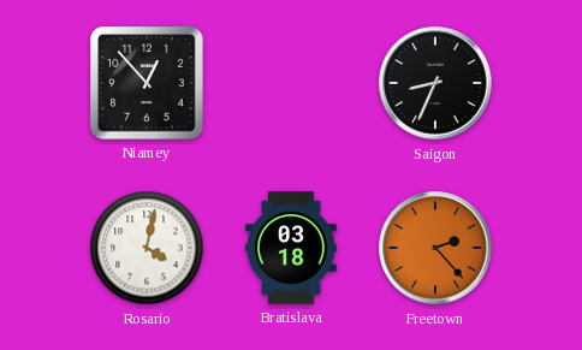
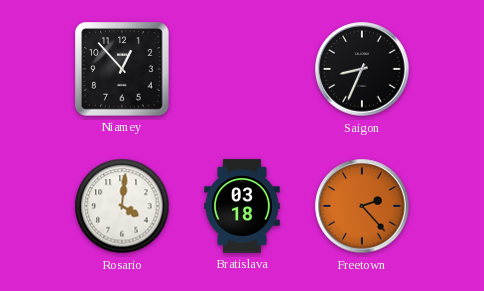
Rosario: 4:02 -> 4:01 (122, 206)
